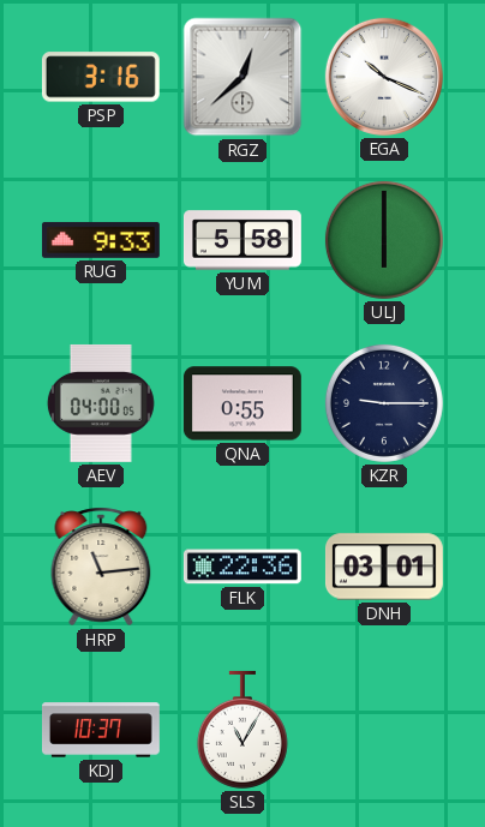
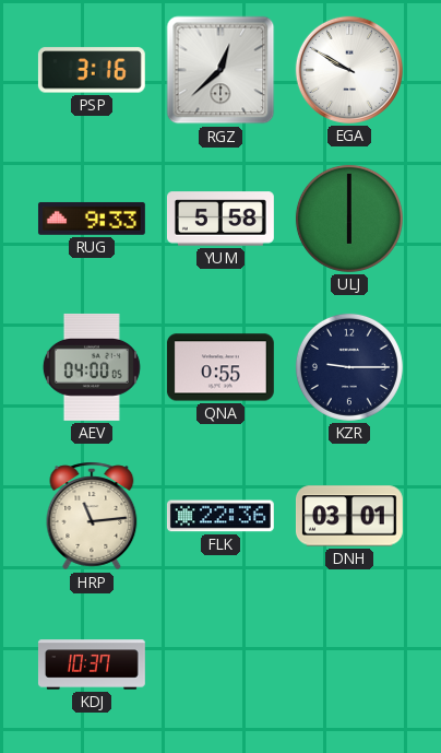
EGA: 10:19 -> 9:50 (349, 70)
SLS: 11:05 -> none (242, 730)
